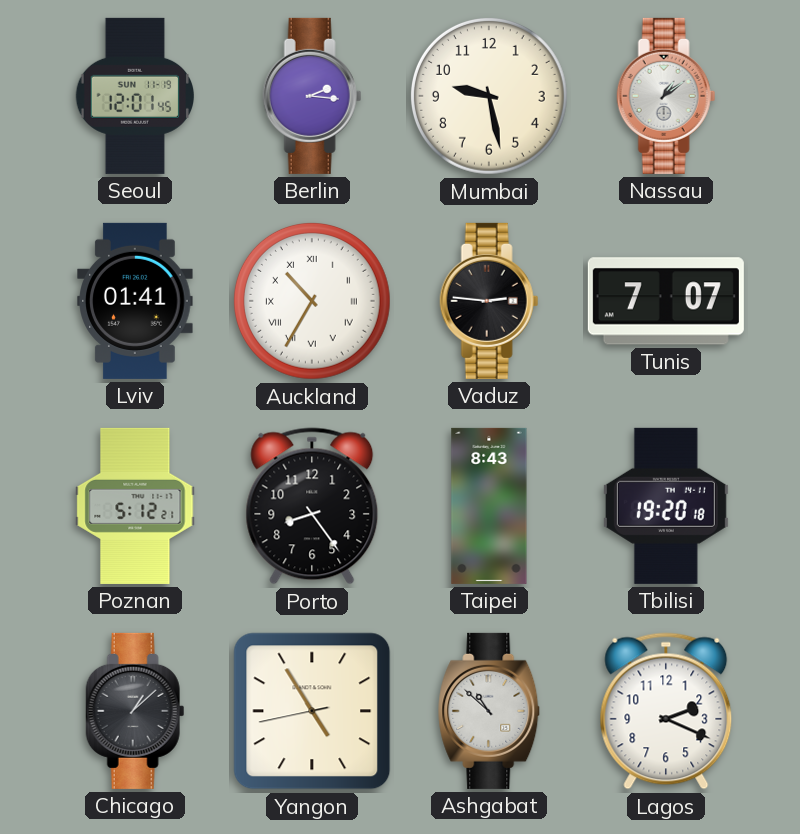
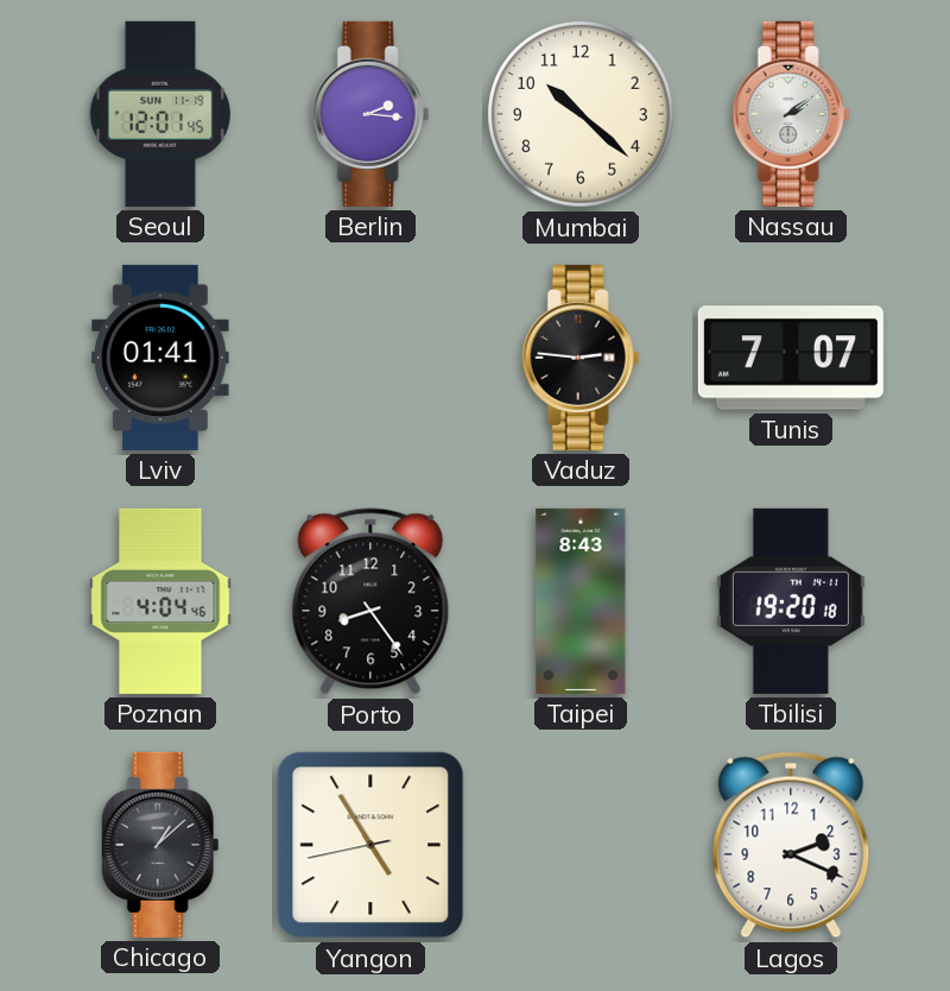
Mumbai: 9:28 -> 10:22 (581, 114)
Nassau: 1:09 -> 2:09 (791, 114)
Auckland: 10:35 -> none (312, 301)
Poznan: 5:12 -> 4:04 (160, 601)
Ashgabat: 10:52 -> none (490, 711)
